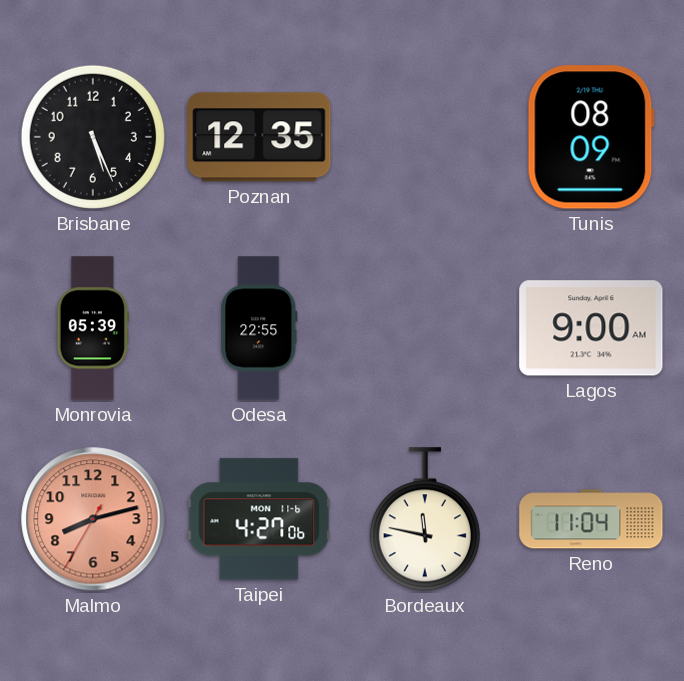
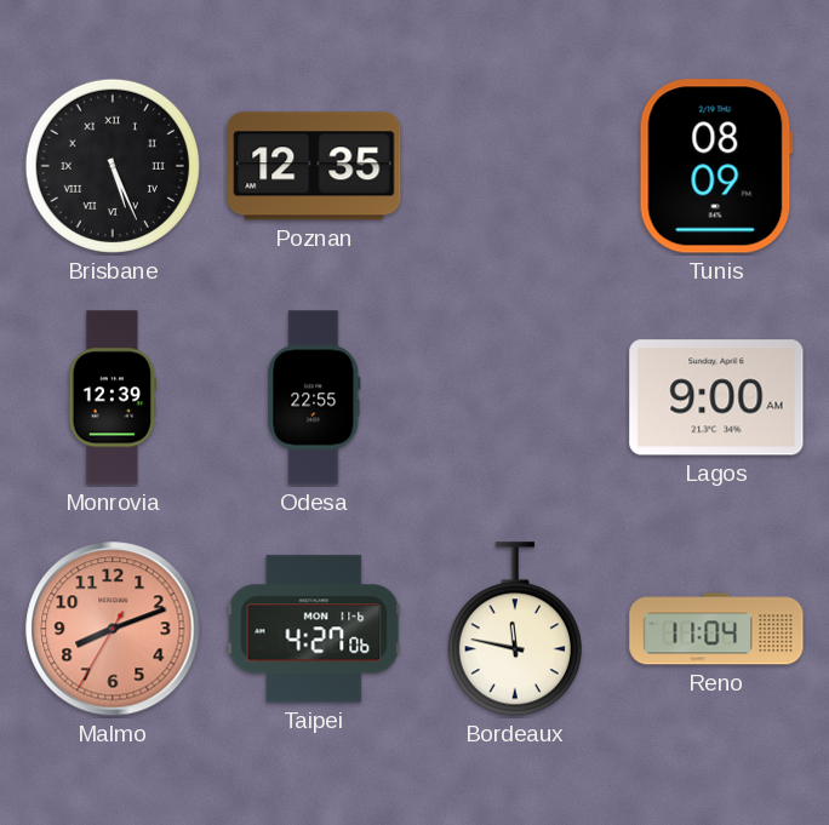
Brisbane numerals: Arabic -> Roman (113, 166)
Monrovia: 05:39 -> 12:39 (113, 397)
Malmo: 8:12 -> 8:11 (113, 629)
